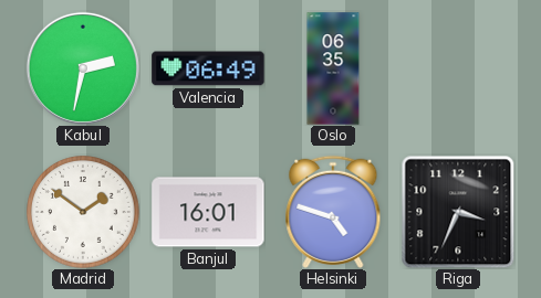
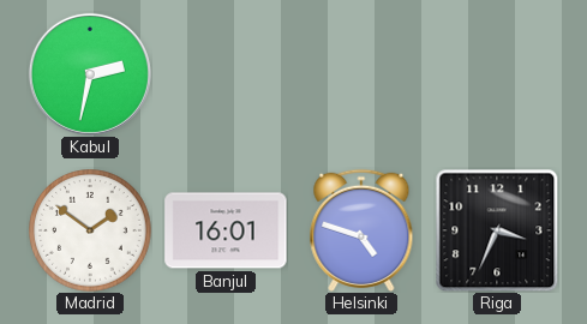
Valencia: 06:49 -> none (208, 68)
Oslo: 06:35 -> none (333, 68)
